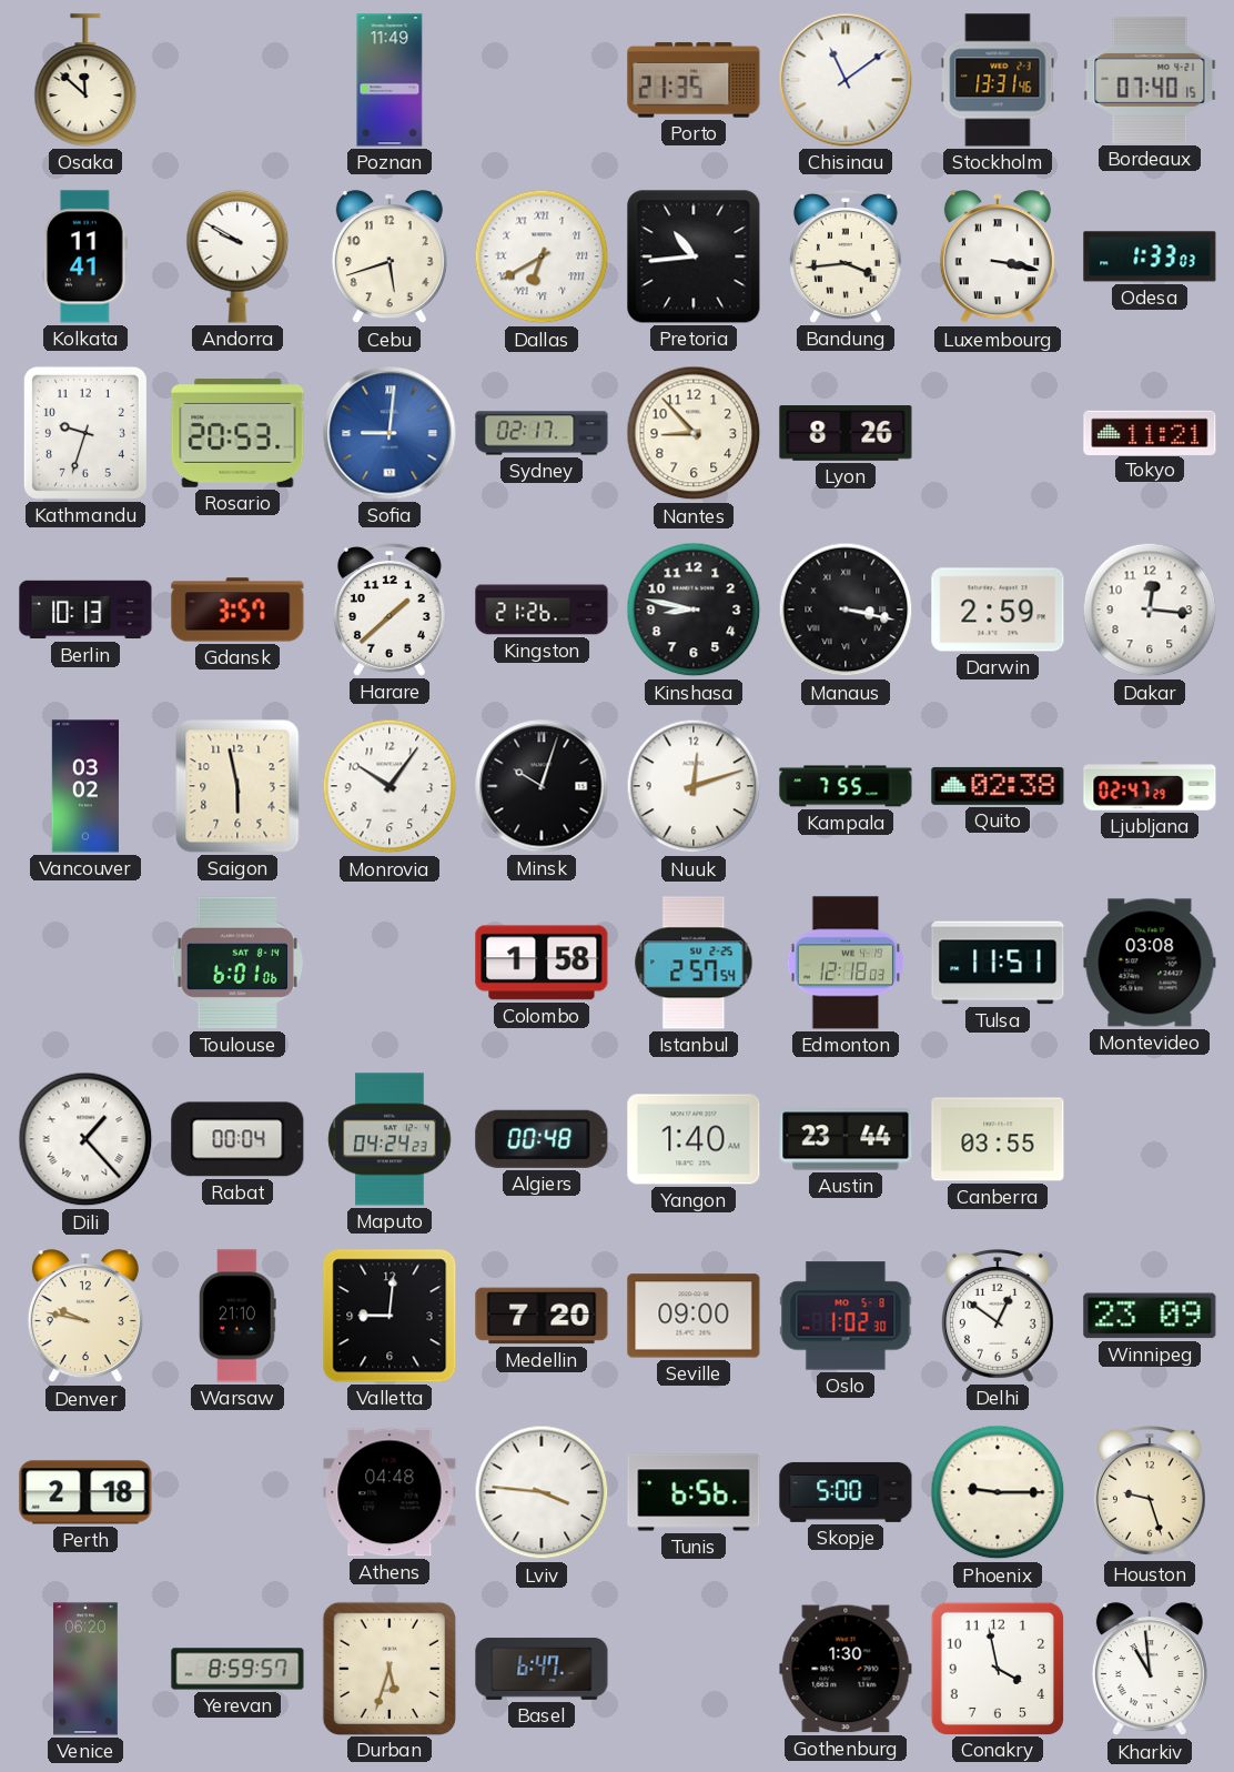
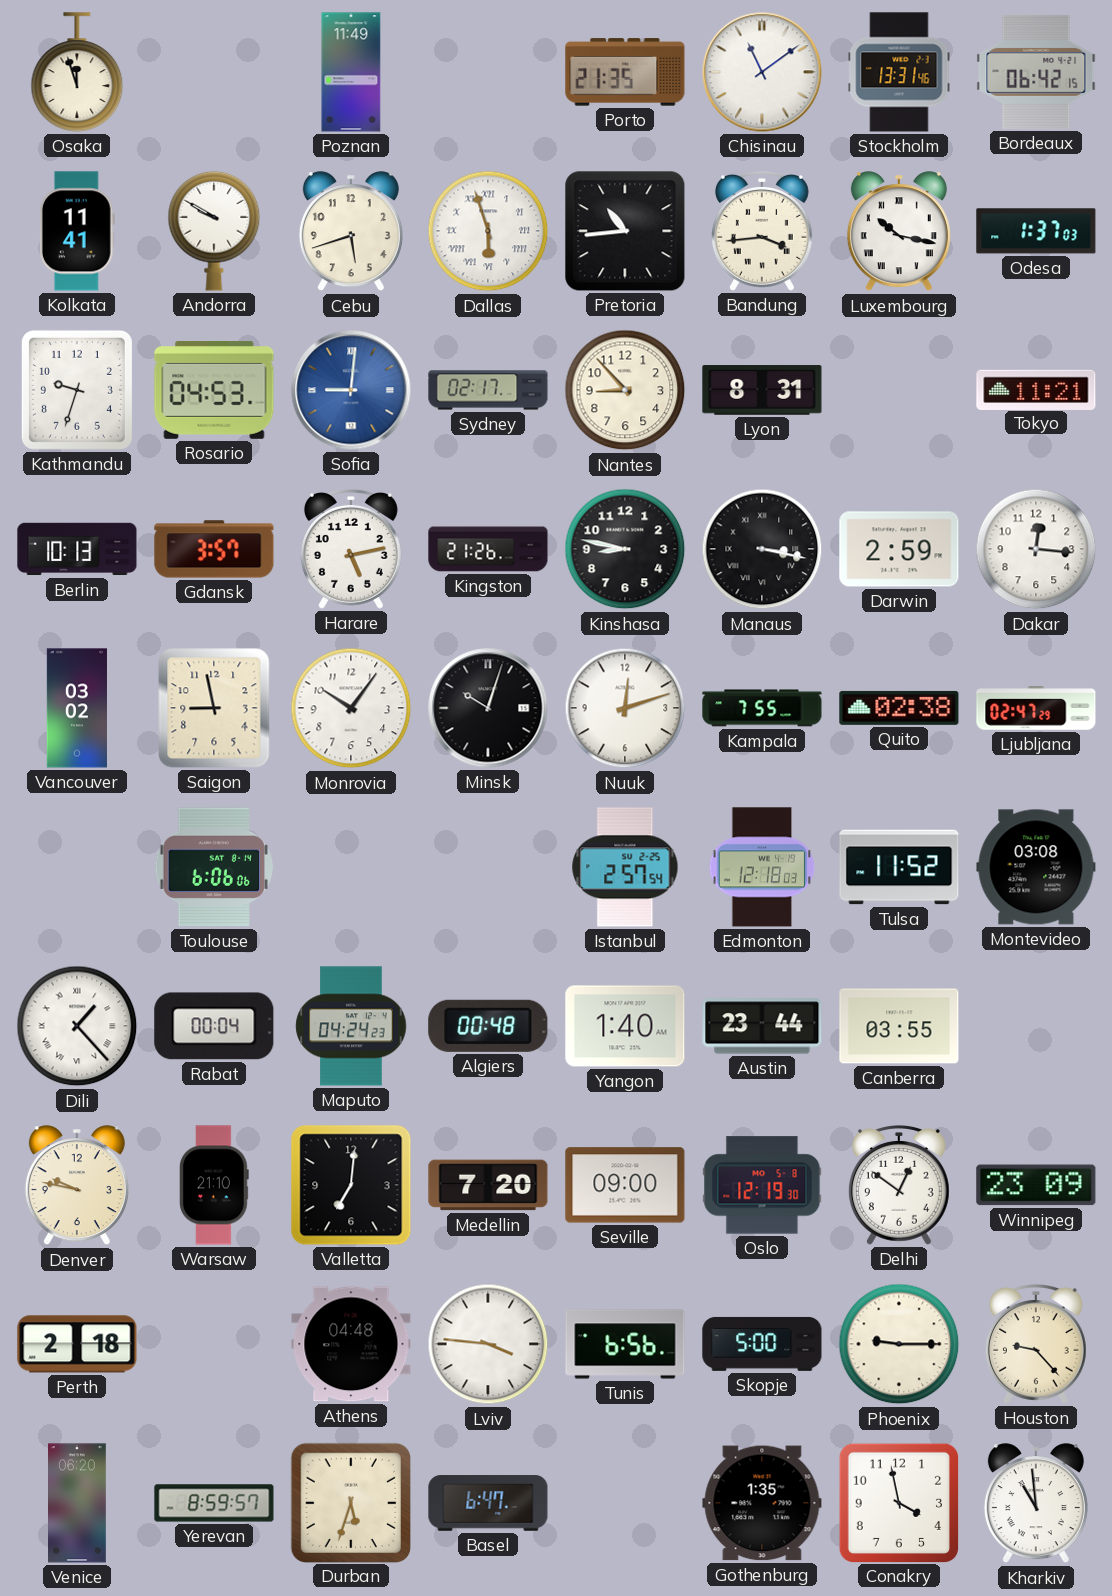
Osaka: 11:52 -> 11:57 (77, 72)
Bordeaux: 07:40 -> 06:42 (1036, 72)
Dallas: 6:40 -> 5:57 (488, 231)
Luxembourg: 3:17 -> 10:17 (899, 232)
Odesa: 1:33 -> 1:37 (1036, 231)
Rosario: 20:53 -> 04:53 (214, 390)
Lyon: 8:26 -> 8:31 (762, 390)
Harare: 1:38 -> 5:13 (351, 550)
Saigon: 5:58 -> 8:58 (214, 708)
Toulouse: 6:01 -> 6:06 (213, 867)
Colombo: 1:58 -> none (542, 963)
Tulsa: 11:51 -> 11:52 (899, 867)
Valletta: 9:01 -> 7:01 (351, 1185)
Oslo: 1:02 -> 12:19 (762, 1185)
Houston: 9:27 -> 9:23 (1036, 1345)
Gothenburg: 1:30 -> 1:35 (762, 1503)
